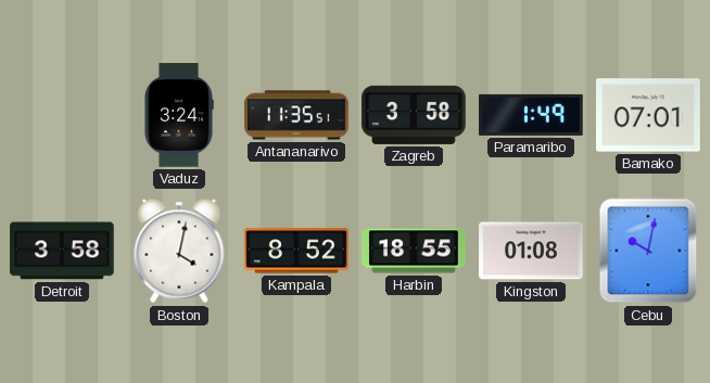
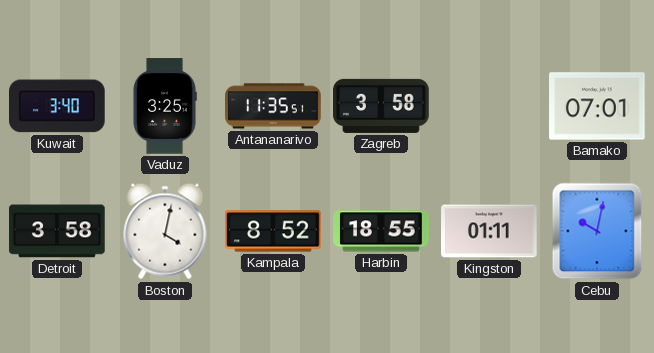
Kuwait: none -> 3:40 (57, 106)
Vaduz: 3:24 -> 3:25 (165, 106)
Paramaribo: 1:49 -> none (531, 115)
Kingston: 01:08 -> 01:11 (489, 231)
